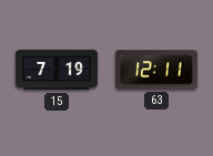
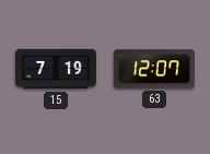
63: 12:11 -> 12:07 (154, 69)
